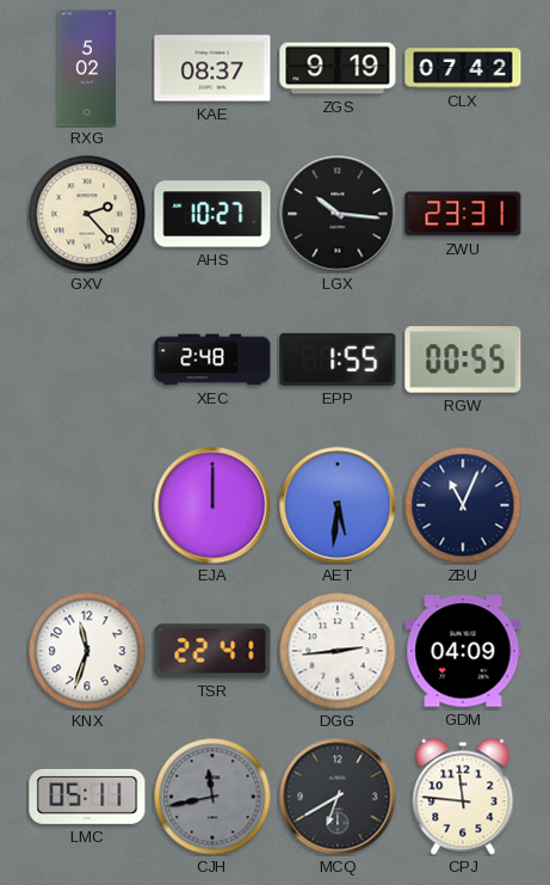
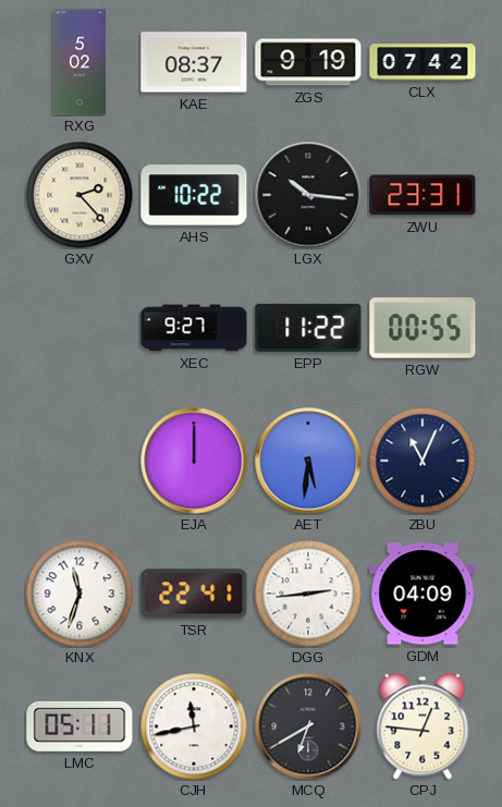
AHS: 10:27 -> 10:22 (194, 195)
XEC: 2:48 -> 9:27 (194, 328)
EPP: 1:55 -> 11:22 (308, 328)
CJH dial: grey -> white (194, 726)
CPJ: 11:46 -> 12:46 (423, 726)
